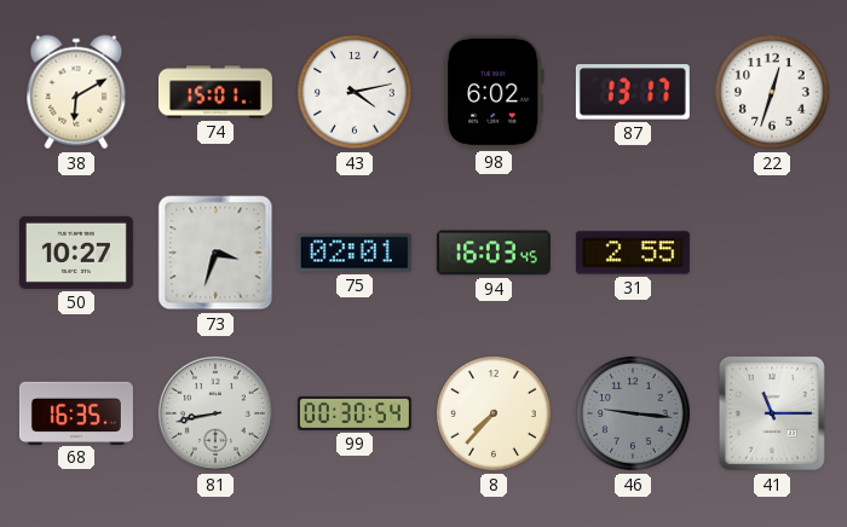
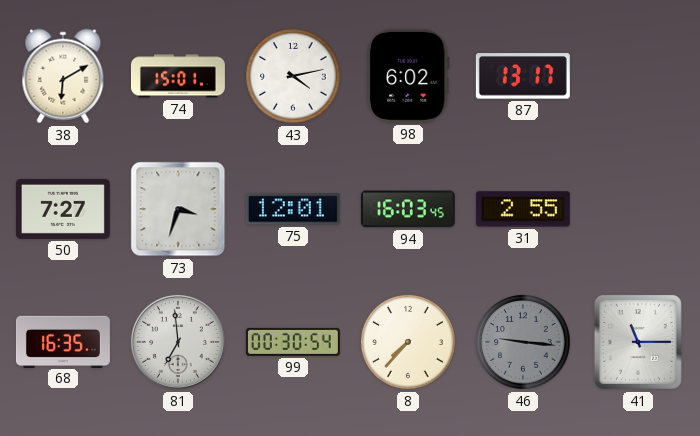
22: 12:33 -> none (773, 93)
50: 10:27 -> 7:27 (63, 209)
75: 02:01 -> 12:01 (293, 209)
81: 8:43 -> 6:59 (178, 342)
